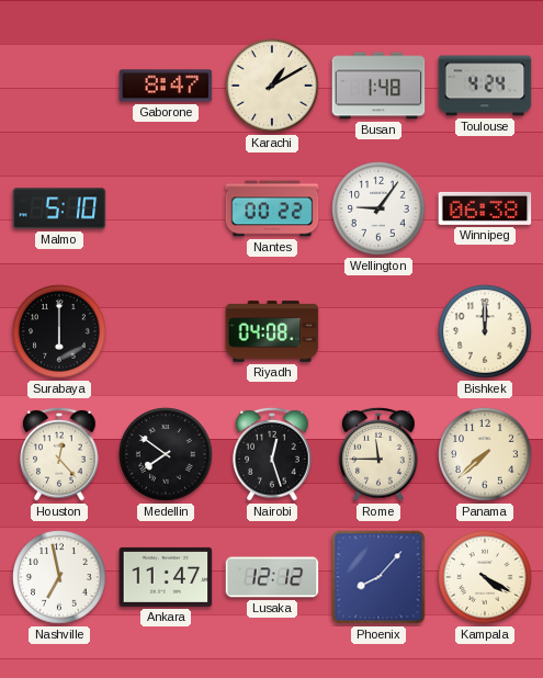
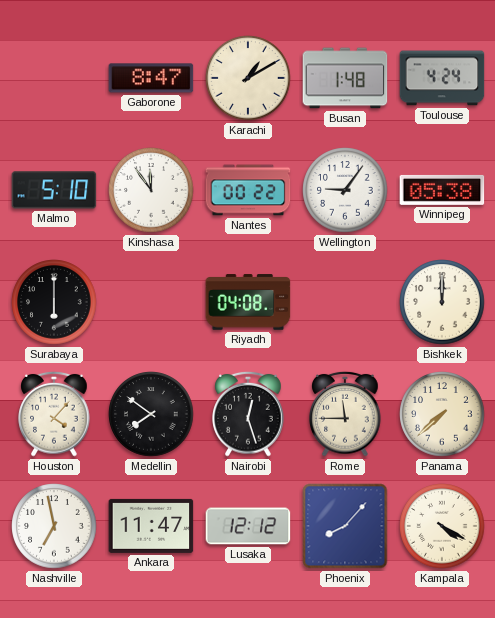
Kinshasa: none -> 11:54 (151, 190)
Winnipeg: 06:38 -> 05:38 (442, 190)
Houston: 12:23 -> 4:07 (54, 414)
